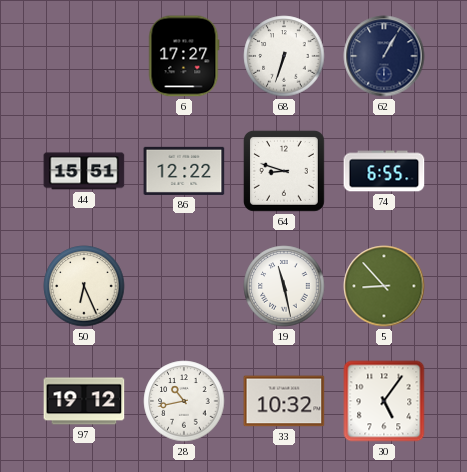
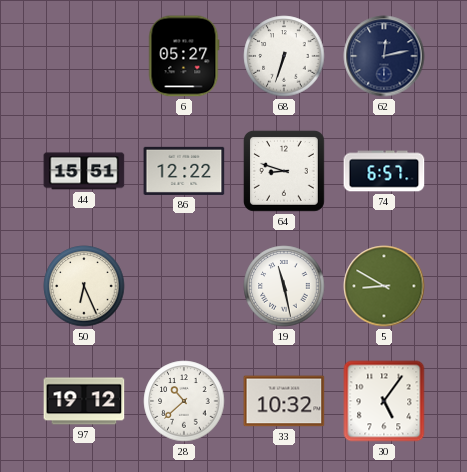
6: 17:27 -> 05:27 (184, 56)
62: 1:05 -> 12:13 (384, 56)
74: 6:55 -> 6:57 (384, 171)
5: 8:53 -> 8:50 (384, 286)
28: 10:43 -> 10:38 (184, 401)
